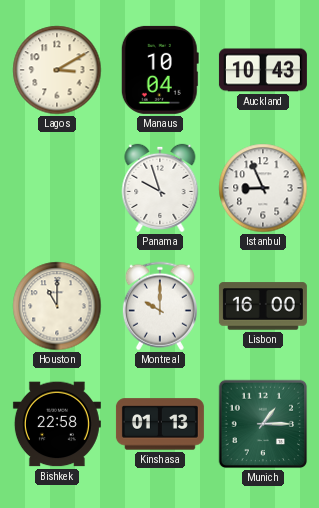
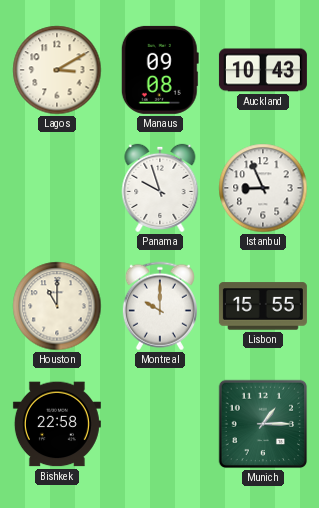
Manaus: 10:04 -> 09:08 (160, 70)
Lisbon: 16:00 -> 15:55 (263, 306)
Kinshasa: 01:13 -> none (160, 424)
